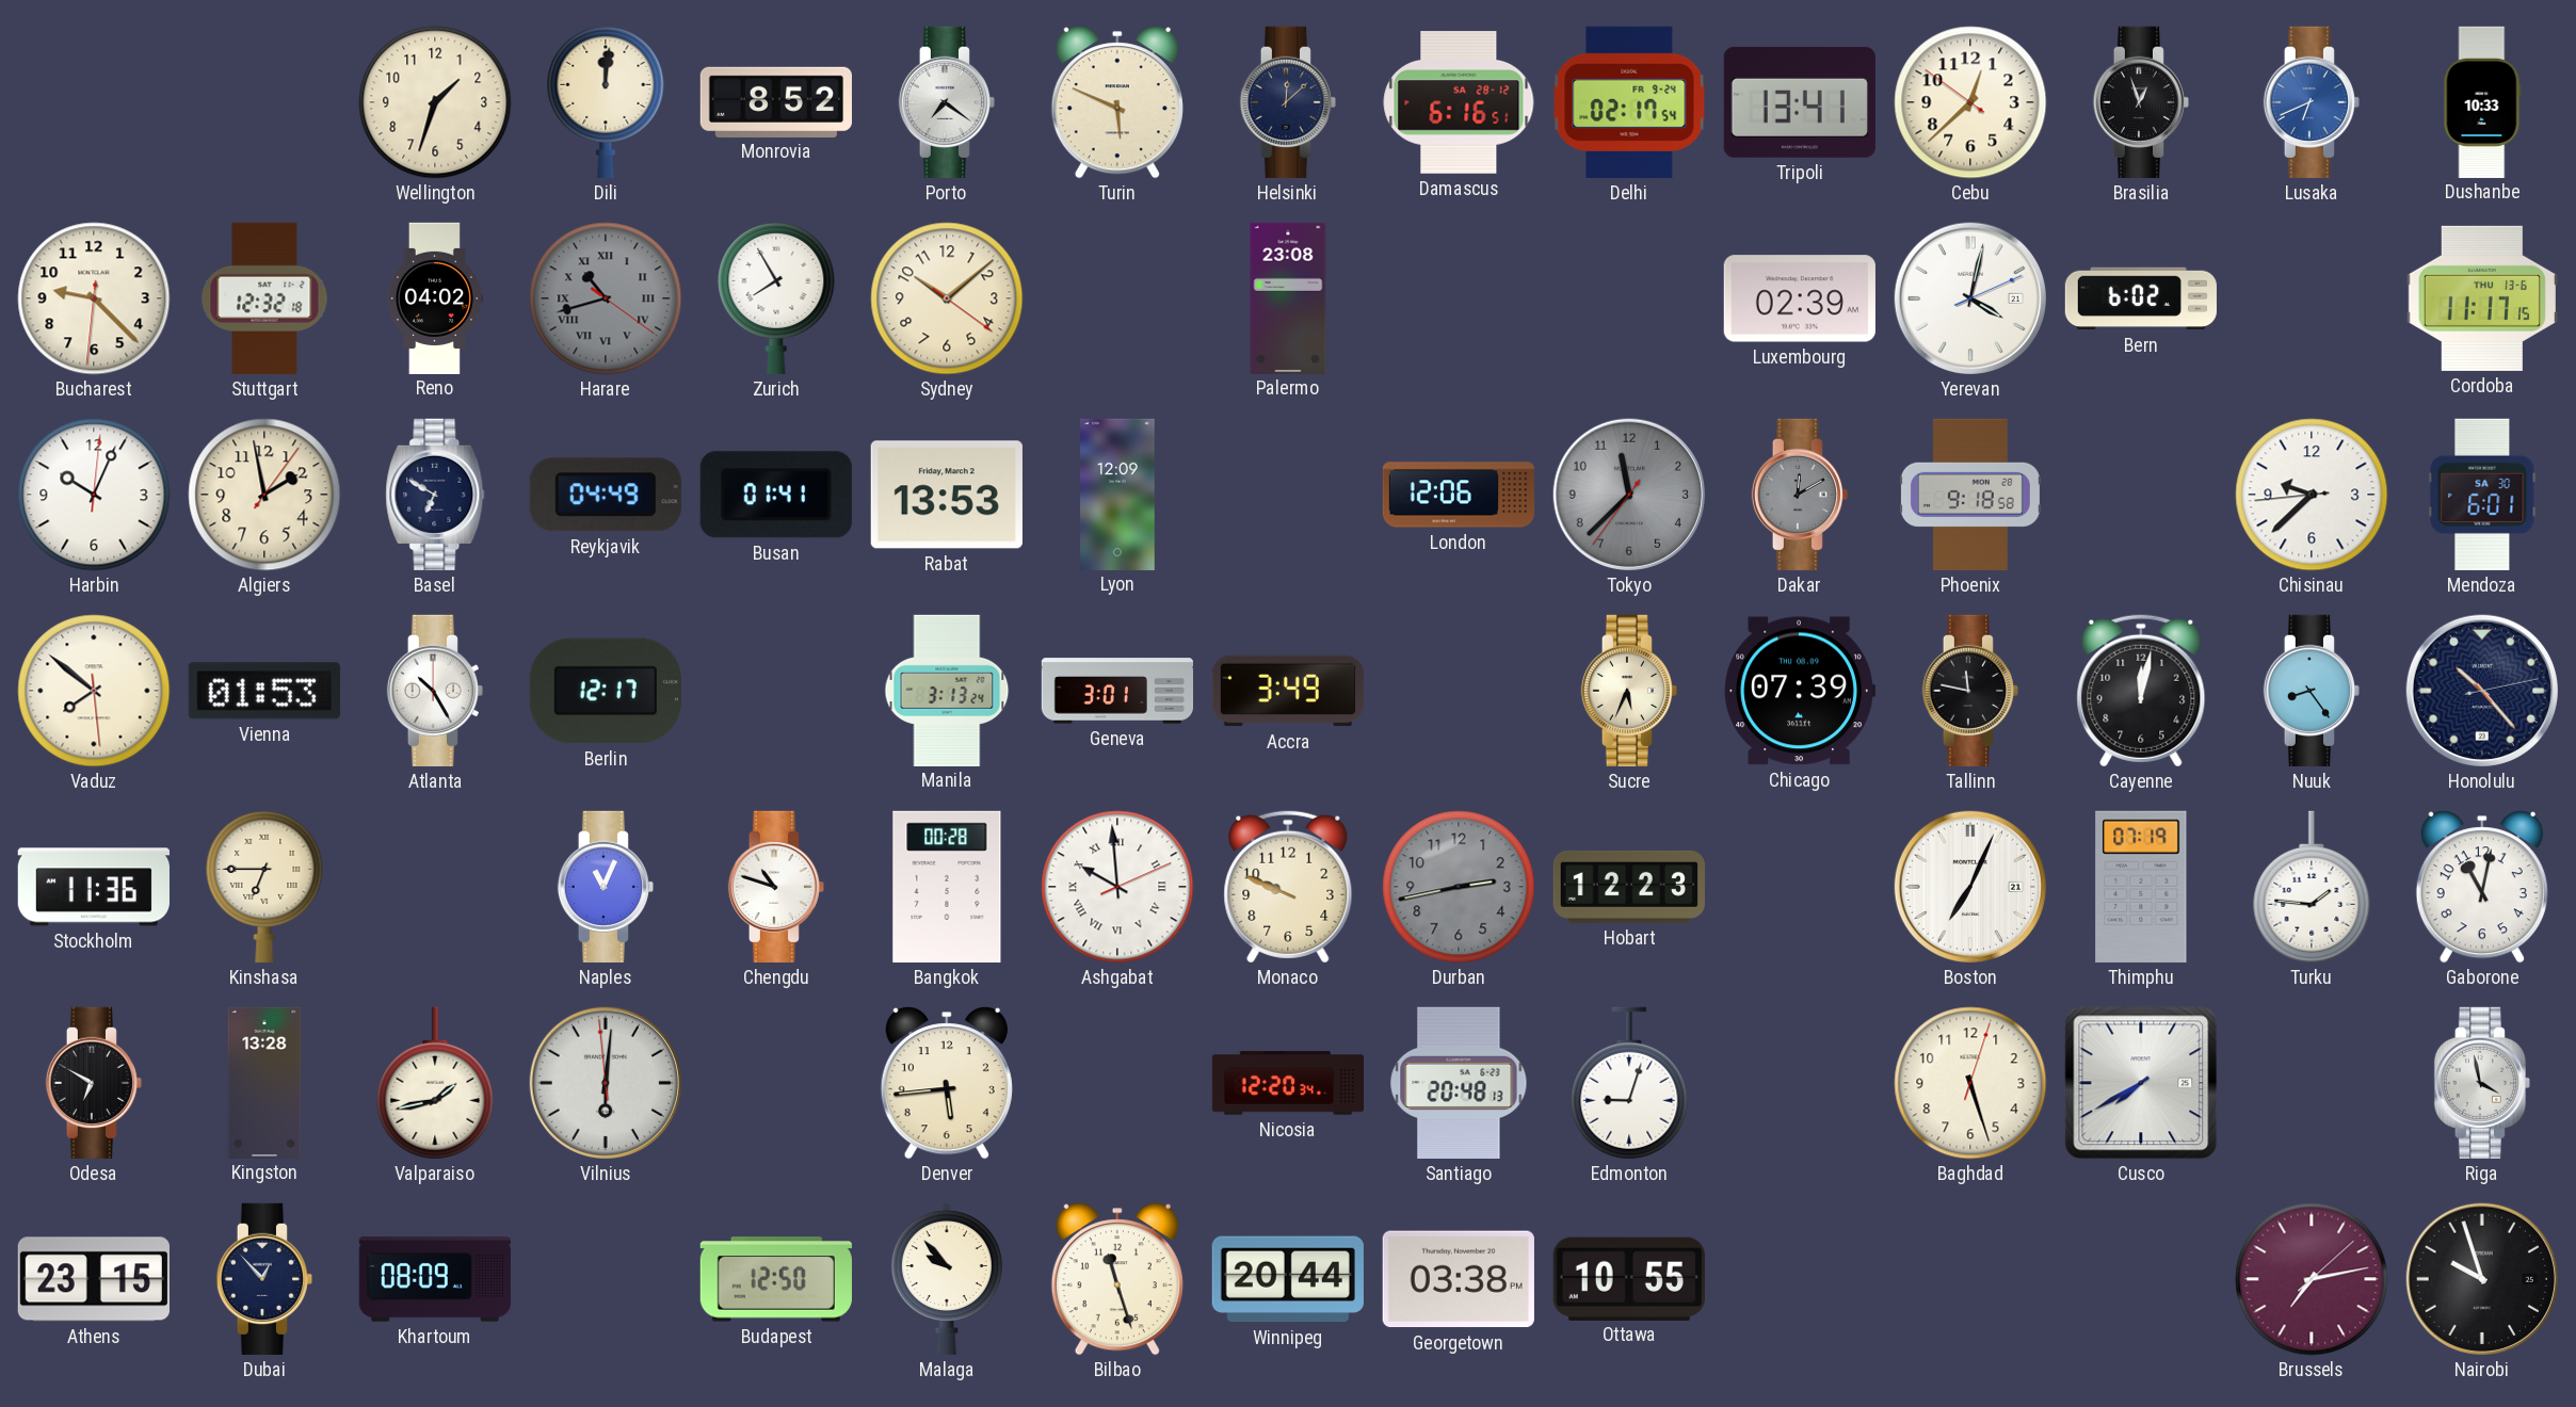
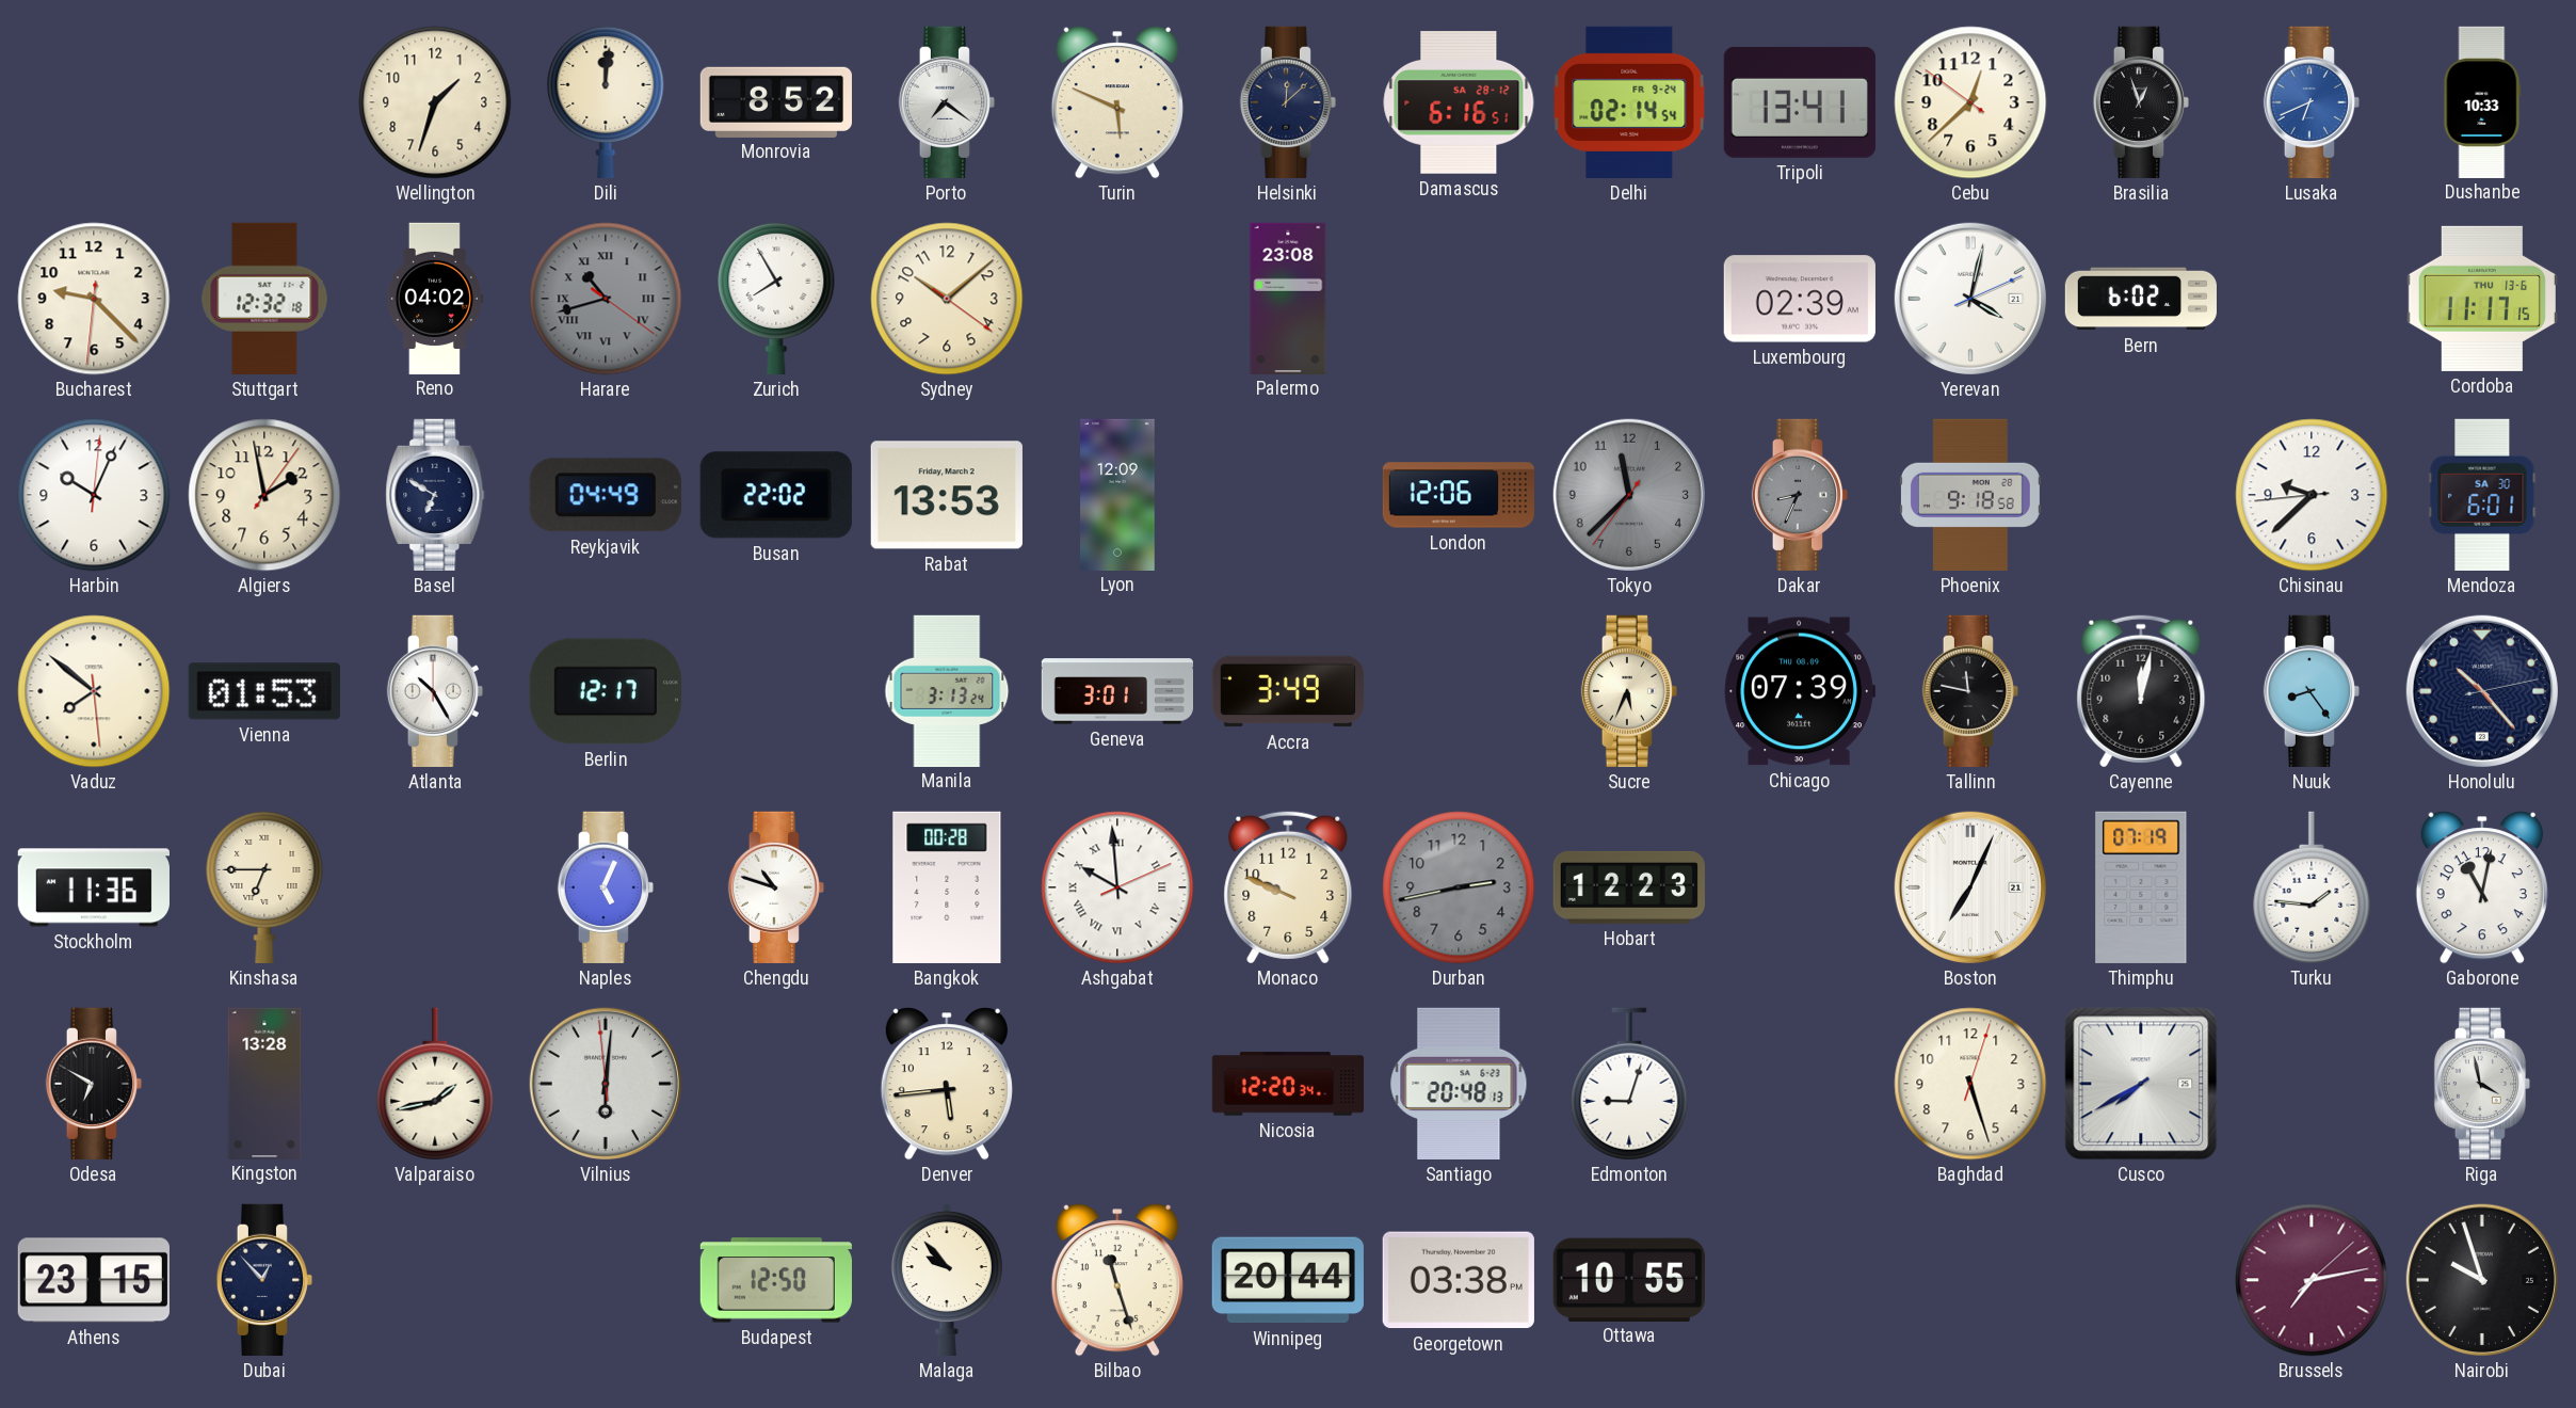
Delhi: 02:17 -> 02:14 (1629, 102)
Busan: 01:41 -> 22:02 (776, 495)
Dakar: 12:10 -> 8:34 (1799, 495)
Naples: 11:04 -> 5:04 (605, 887)
Khartoum: 08:09 -> none (435, 1279)
